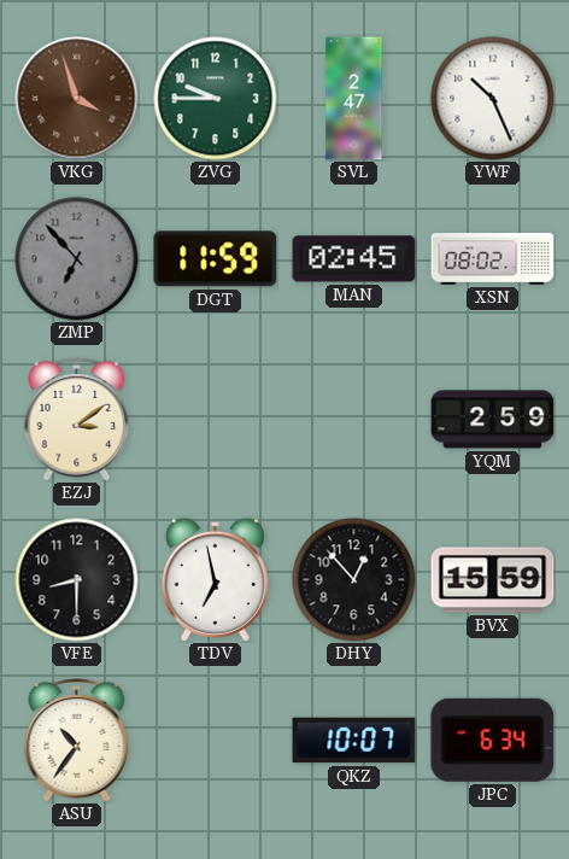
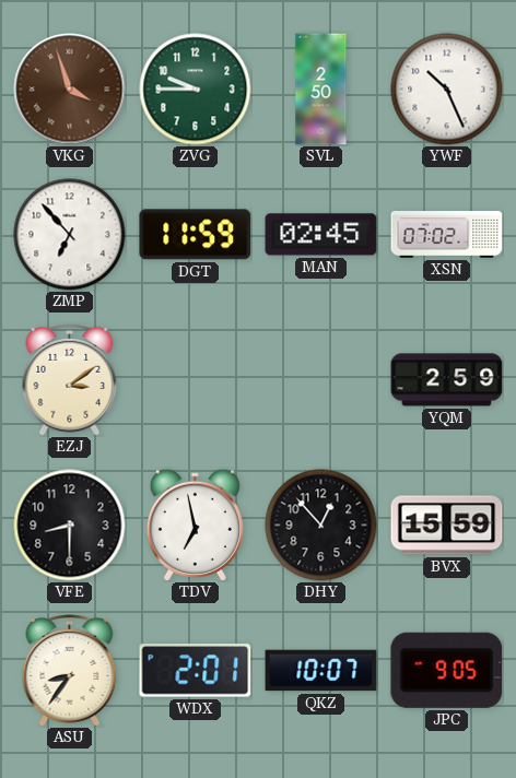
SVL: 2:47 -> 2:50 (321, 90)
ZMP dial: grey -> white (70, 235)
XSN: 08:02 -> 07:02 (447, 235)
ASU: 10:36 -> 8:36 (70, 671)
WDX: none -> 2:01 (196, 671)
JPC: 6:34 -> 9:05 (447, 670)
